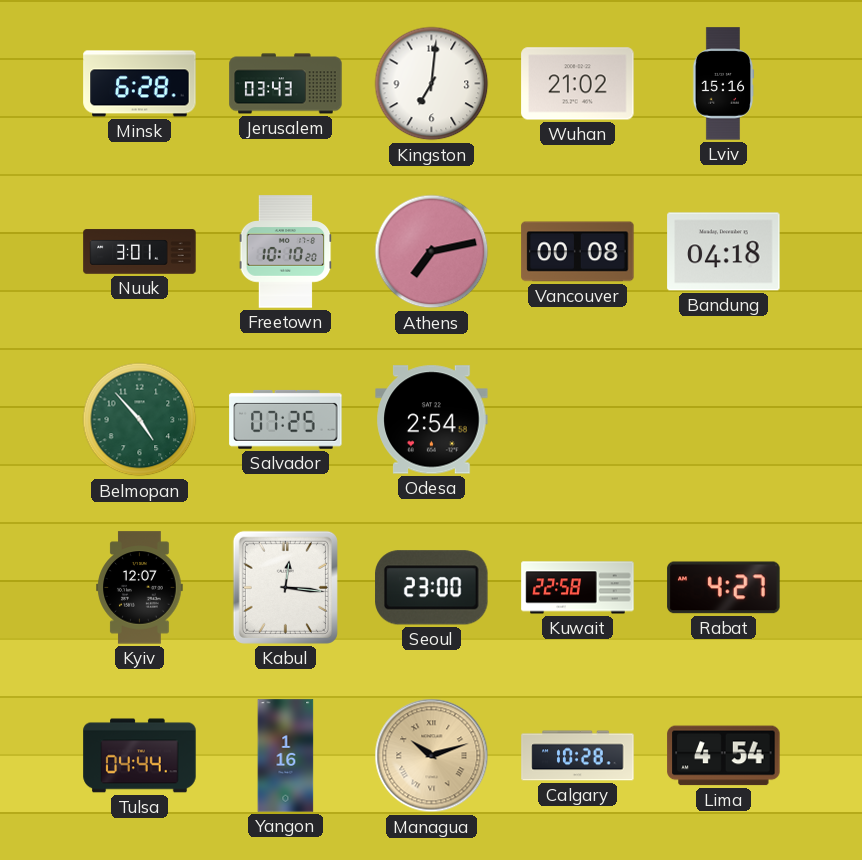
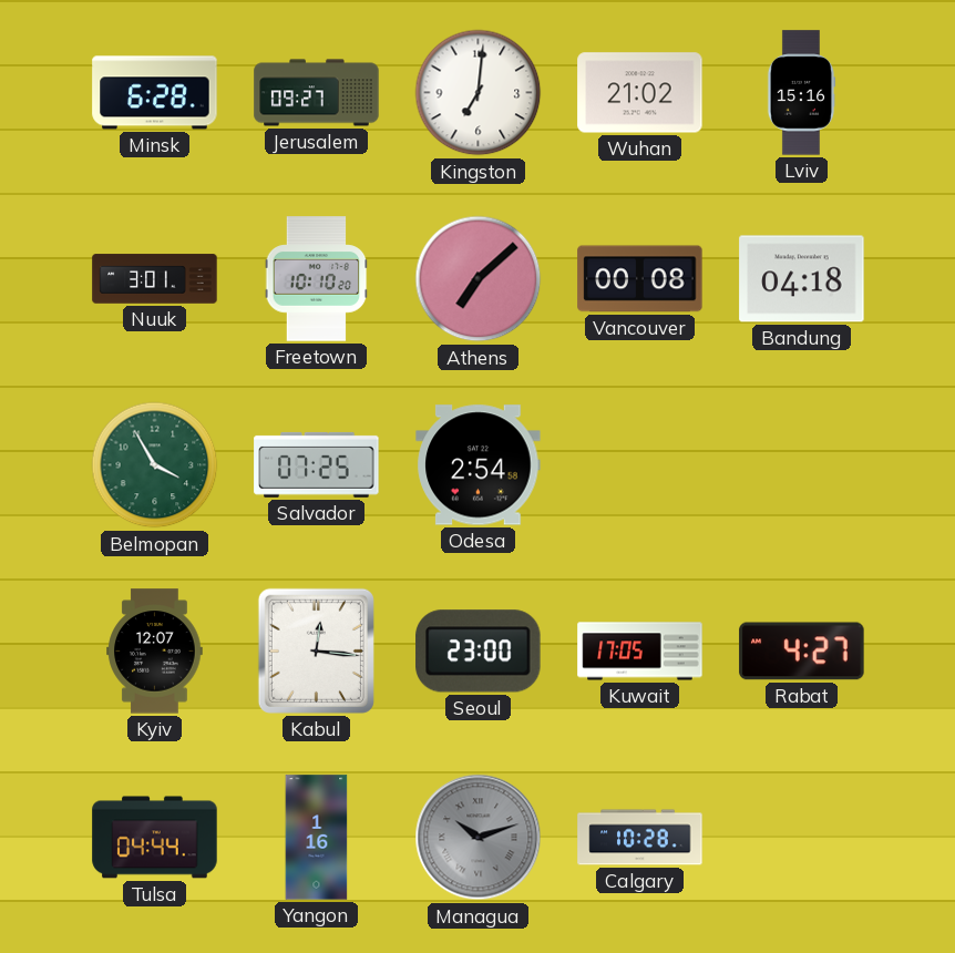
Jerusalem: 03:43 -> 09:27 (317, 93)
Athens: 7:13 -> 7:08 (479, 279)
Belmopan: 4:53 -> 3:55 (155, 465)
Kuwait: 22:58 -> 17:05 (640, 652)
Managua dial: champagne -> grey (479, 838)
Lima: 4:54 -> none (724, 756)
